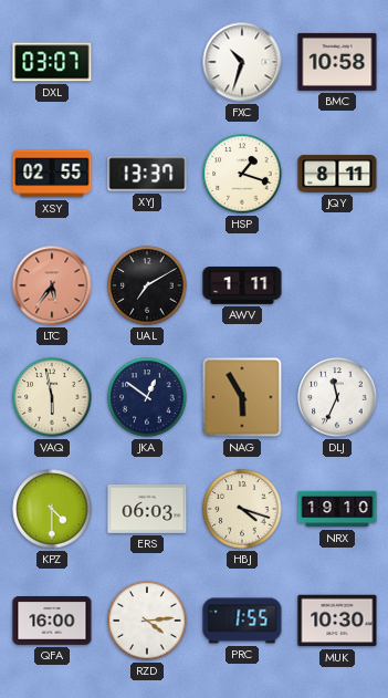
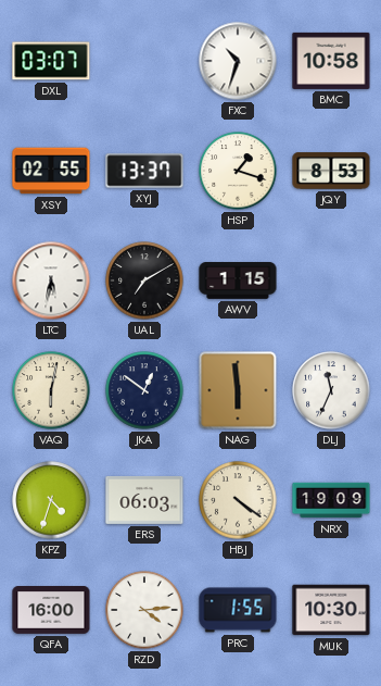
JQY: 8:11 -> 8:53 (331, 171)
LTC: 5:36 -> 5:32 (51, 280)
LTC dial: salmon -> white (51, 280)
AWV: 1:11 -> 1:15 (238, 282)
VAQ: 5:58 -> 6:02 (51, 390)
NAG: 5:55 -> 5:59 (238, 390)
KPZ: 4:30 -> 4:33 (51, 500)
HBJ: 4:18 -> 4:21 (238, 500)
NRX: 19:10 -> 19:09 (331, 500)
